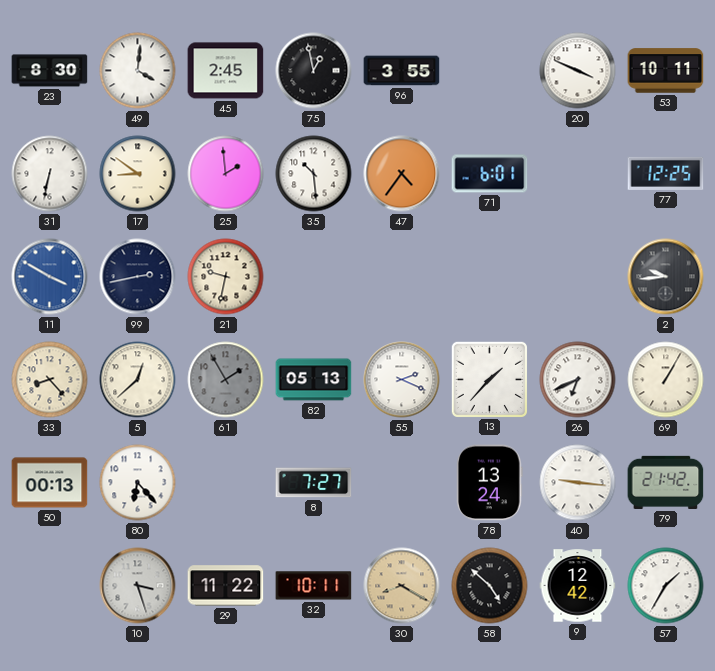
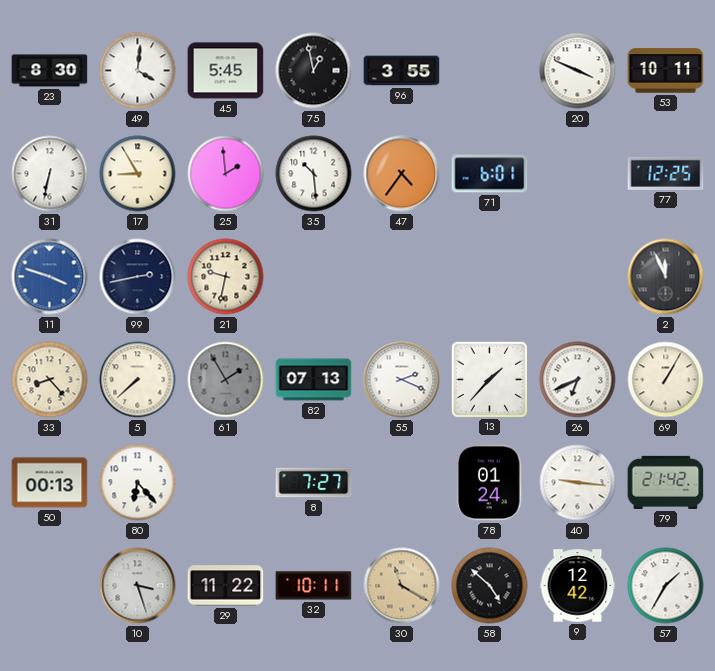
45: 2:45 -> 5:45 (226, 71)
17: 8:51 -> 8:55 (138, 174)
11: 3:50 -> 3:48 (50, 277)
2: 9:44 -> 11:56 (666, 277)
5: 12:38 -> 7:38 (138, 380)
82: 05:13 -> 07:13 (314, 380)
78: 13:24 -> 01:24 (490, 483)
30: 8:20 -> 11:20 (402, 586)
